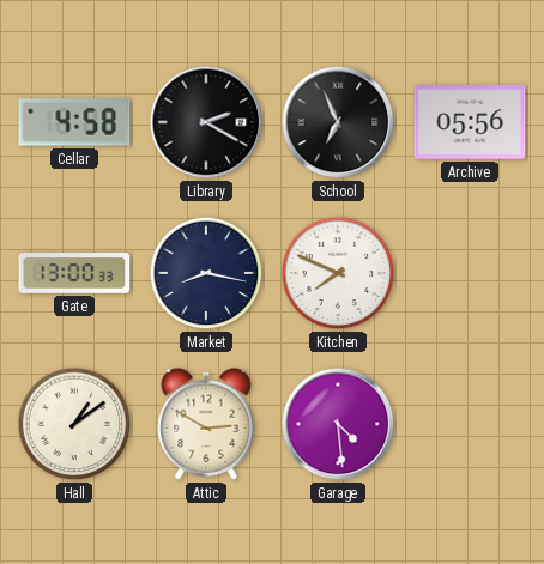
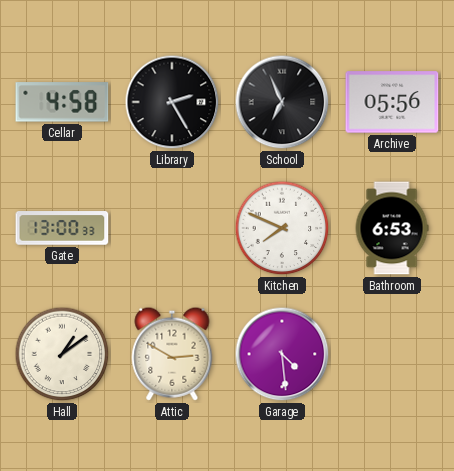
Library: 2:20 -> 2:25 (172, 102)
Market: 8:17 -> none (206, 273)
Bathroom: none -> 6:53 (392, 228)
